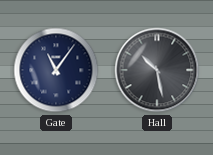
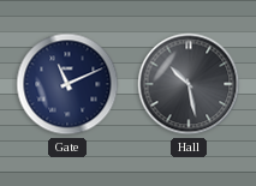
Gate: 11:06 -> 11:11 (67, 84)
